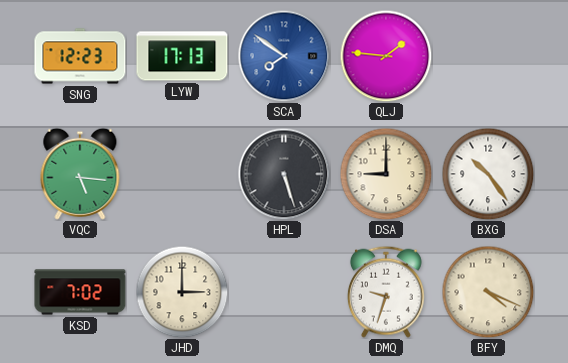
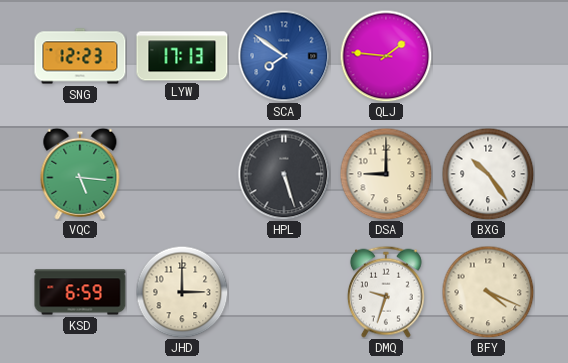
KSD: 7:02 -> 6:59 (80, 292)
